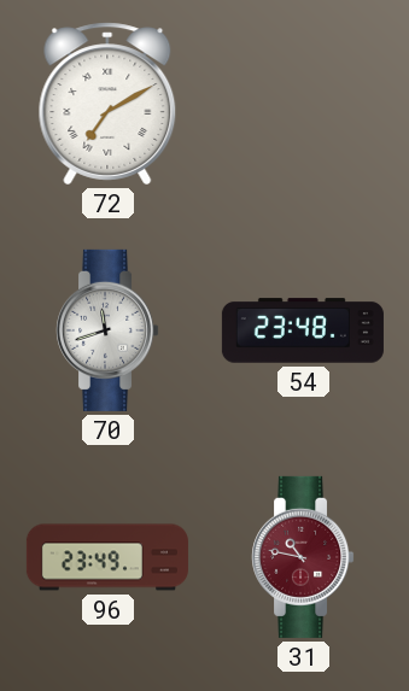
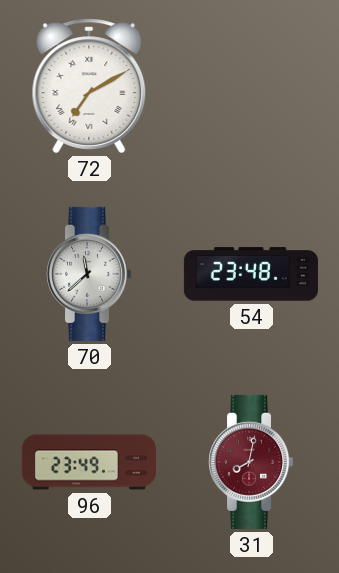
70: 11:42 -> 11:38 (90, 274)
31: 10:47 -> 8:02 (252, 462)
